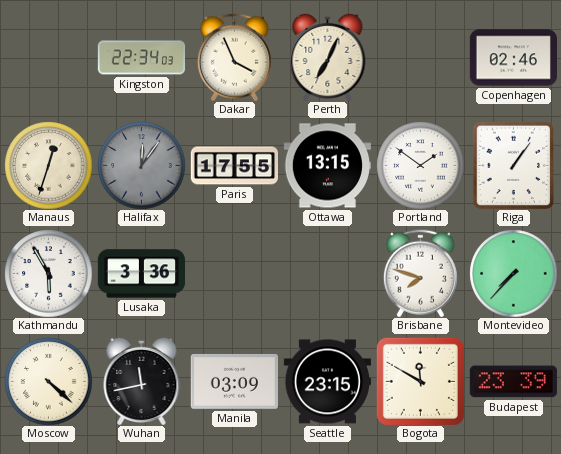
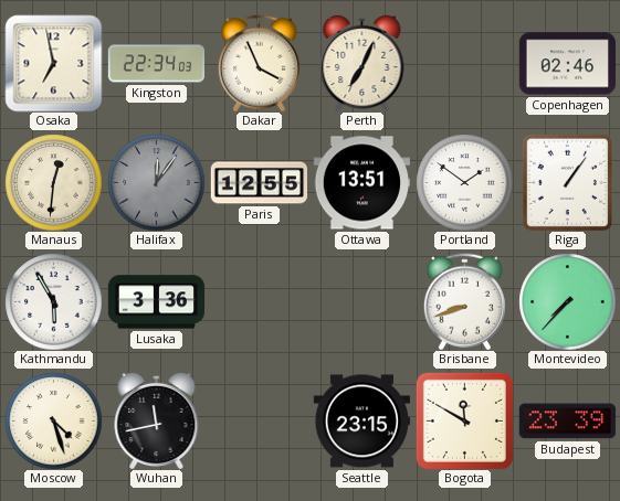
Osaka: none -> 6:58 (53, 63)
Manaus: 12:33 -> 12:31 (53, 182)
Paris: 17:55 -> 12:55 (259, 183)
Ottawa: 13:15 -> 13:51 (361, 183)
Brisbane: 7:48 -> 8:42 (464, 301)
Moscow: 4:22 -> 4:27 (53, 420)
Manila: 03:09 -> none (234, 381)
